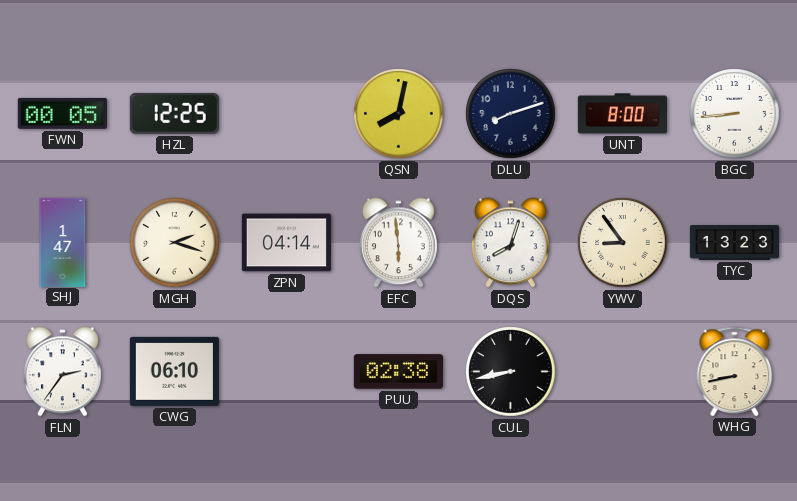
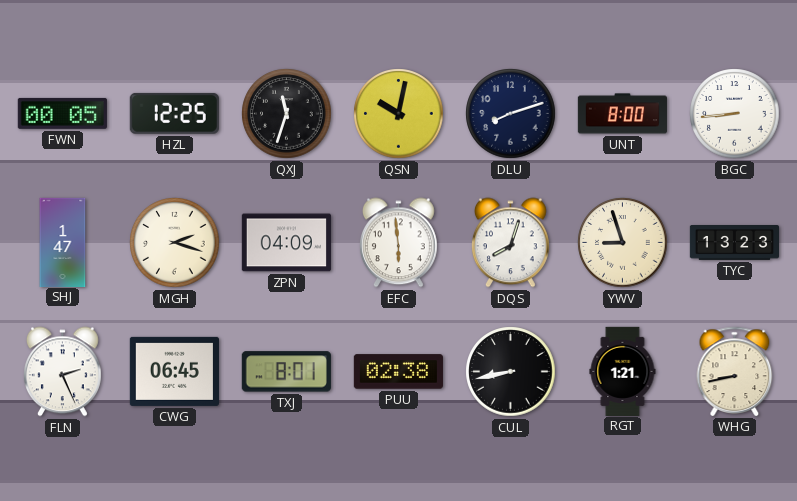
QXJ: none -> 11:33 (287, 114)
QSN: 8:02 -> 10:02 (399, 114)
ZPN: 04:14 -> 04:09 (286, 243)
YWV: 8:54 -> 8:57 (623, 243)
FLN: 2:36 -> 2:26 (62, 372)
CWG: 06:10 -> 06:45 (174, 371)
TXJ: none -> 8:01 (286, 372)
RGT: none -> 1:21 (623, 371)
